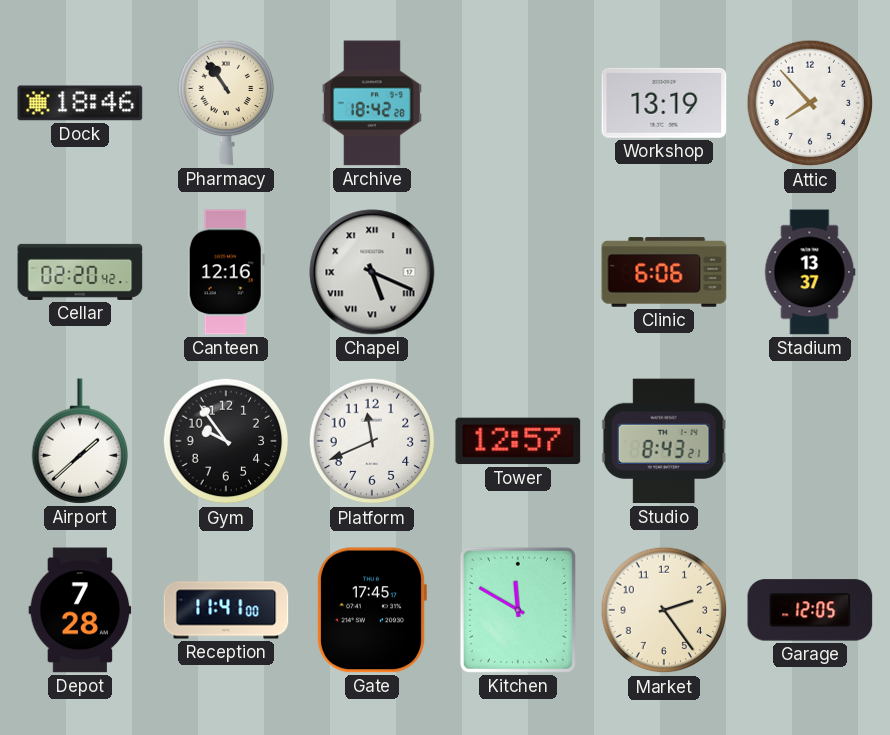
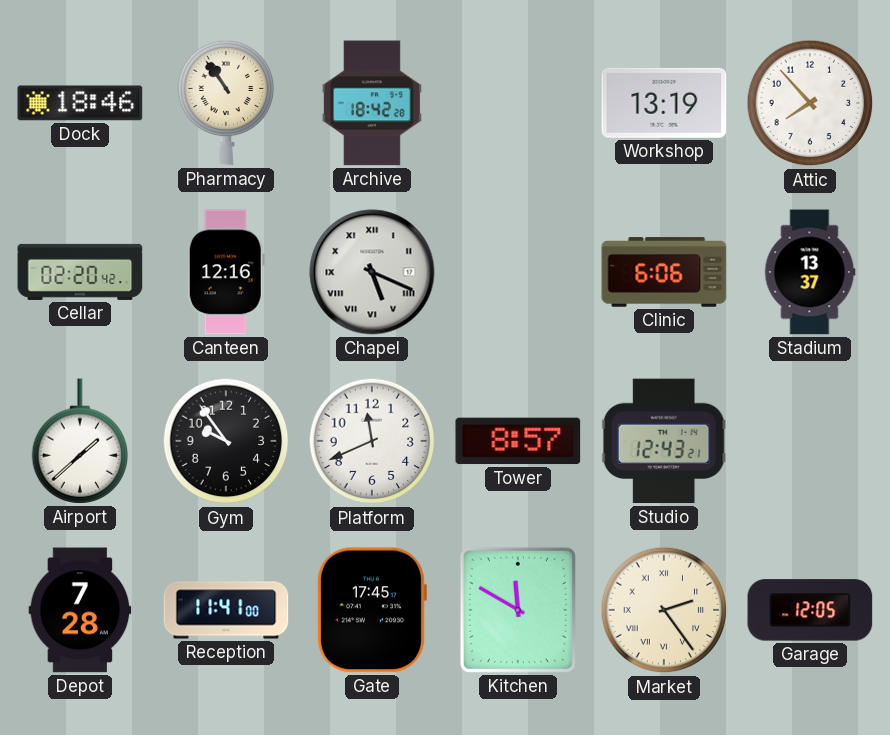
Tower: 12:57 -> 8:57 (518, 441)
Studio: 8:43 -> 12:43 (664, 441)
Market numerals: Arabic -> Roman (664, 610)
